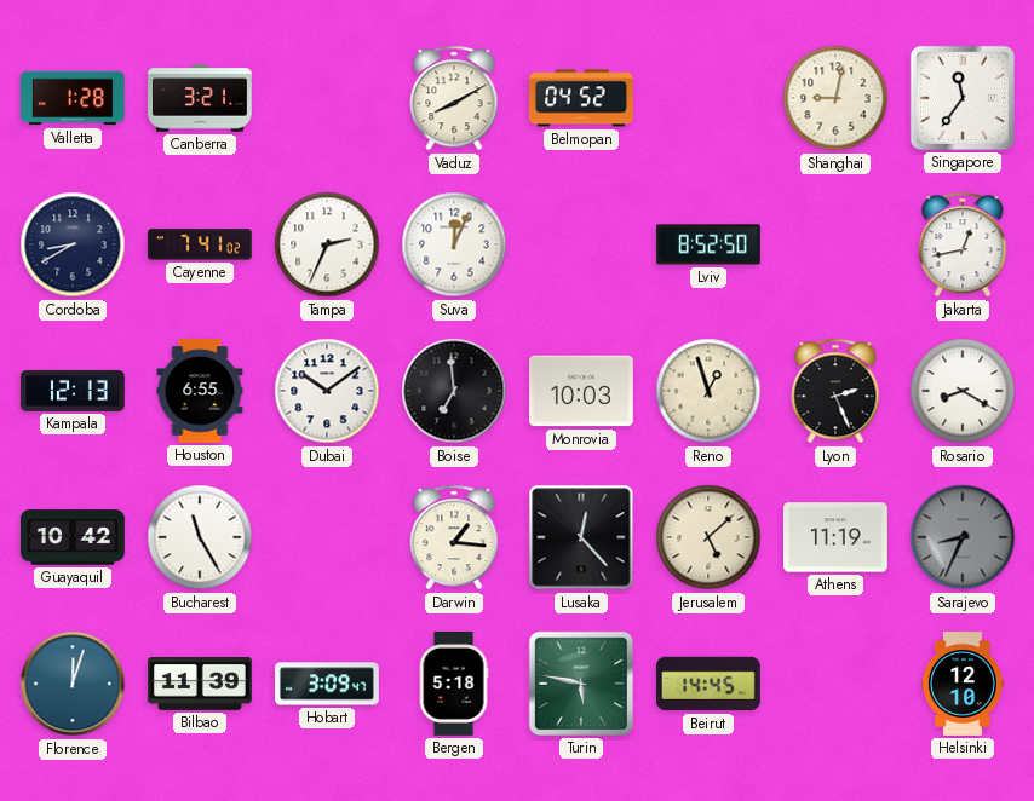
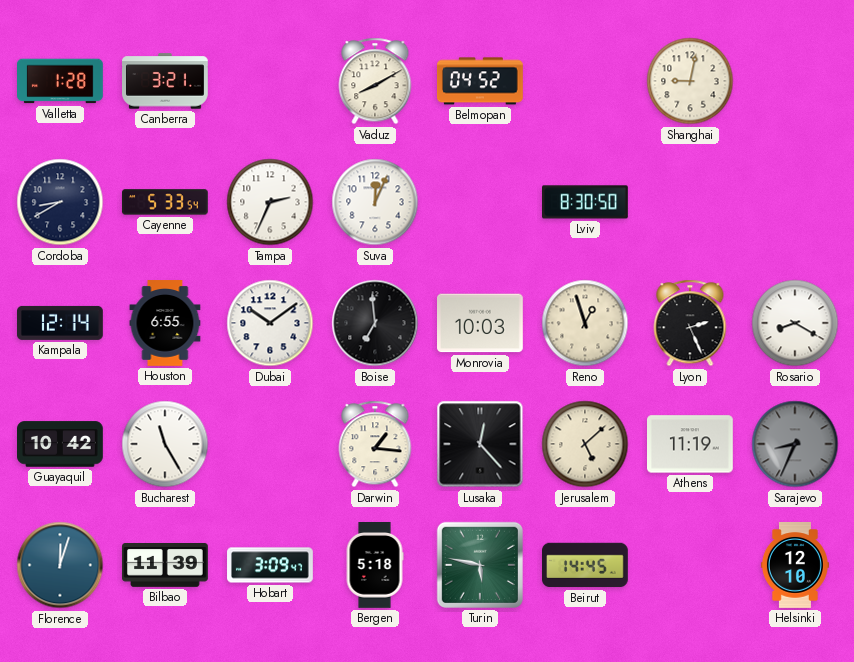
Singapore: 11:36 -> none (963, 98)
Cayenne: 7:41 -> 5:33 (165, 202)
Lviv: 8:52 -> 8:30 (586, 202)
Jakarta: 12:43 -> none (963, 244)
Kampala: 12:13 -> 12:14 (61, 323)
